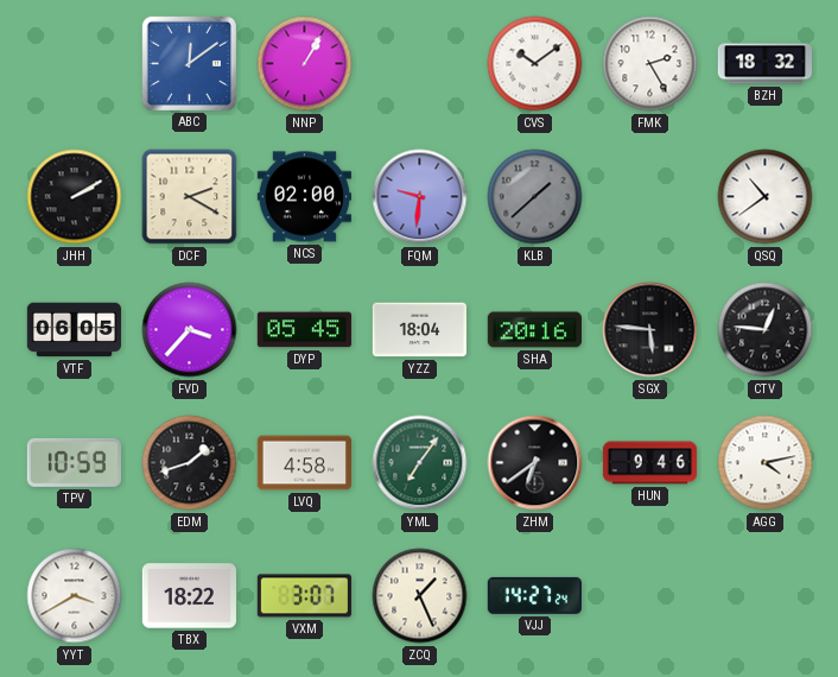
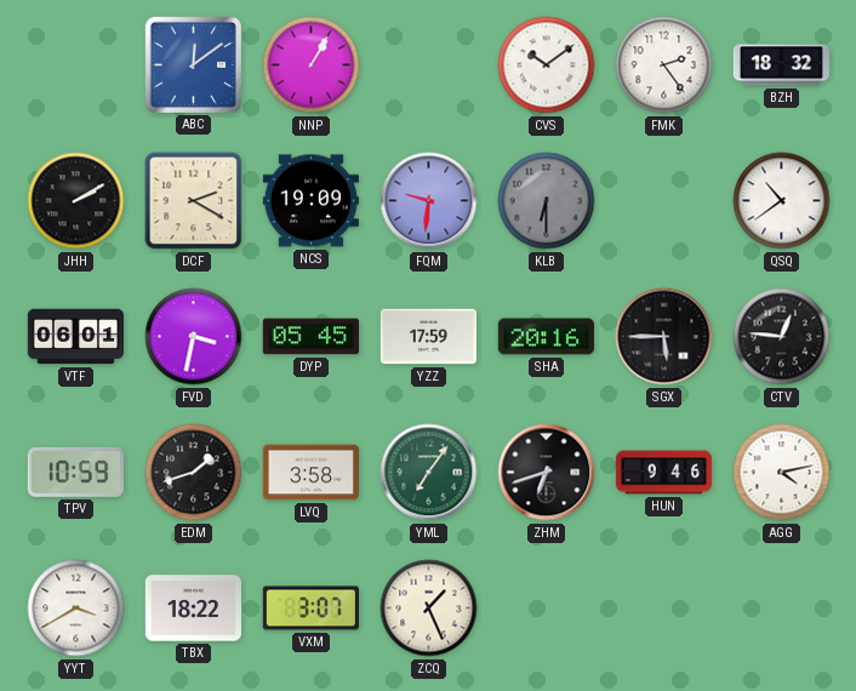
FMK: 2:25 -> 2:24 (664, 65)
NCS: 02:00 -> 19:09 (310, 201)
KLB: 1:38 -> 6:30 (547, 201)
VTF: 06:05 -> 06:01 (75, 337)
FVD: 3:37 -> 3:32 (194, 337)
YZZ: 18:04 -> 17:59 (428, 337)
SGX: 5:46 -> 5:45 (664, 337)
LVQ: 4:58 -> 3:58 (310, 473)
ZHM: 6:39 -> 6:42 (547, 473)
VJJ: 14:27 -> none (534, 595)
